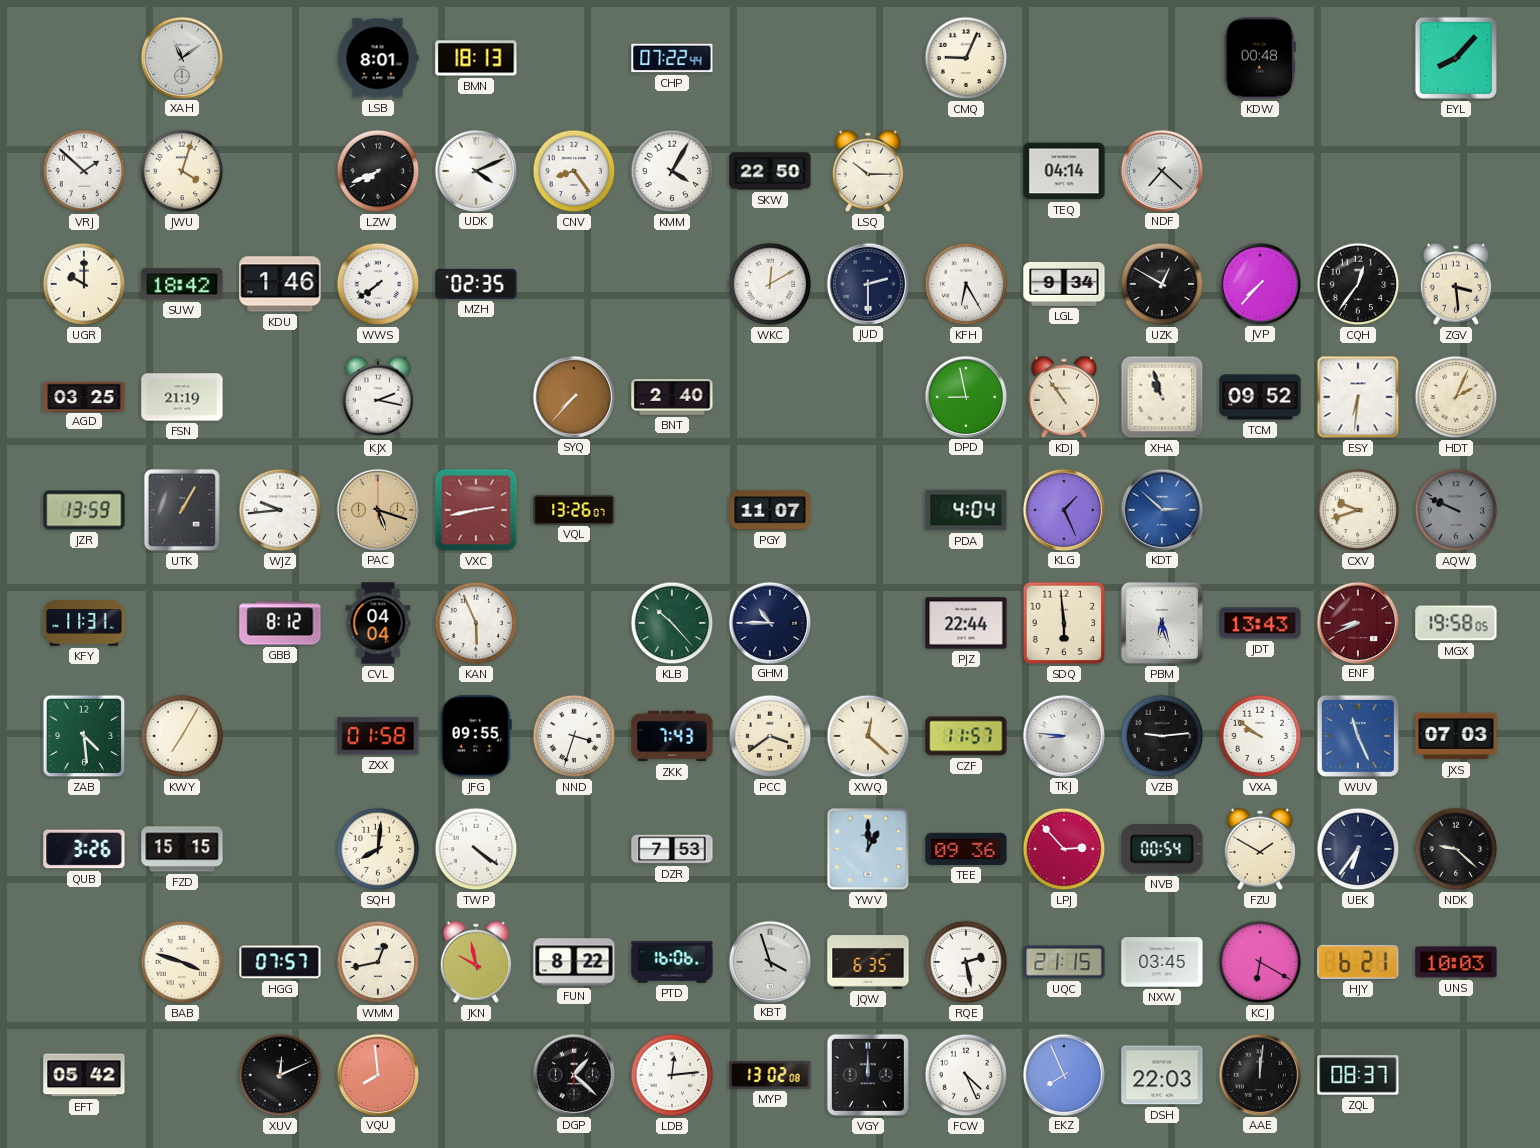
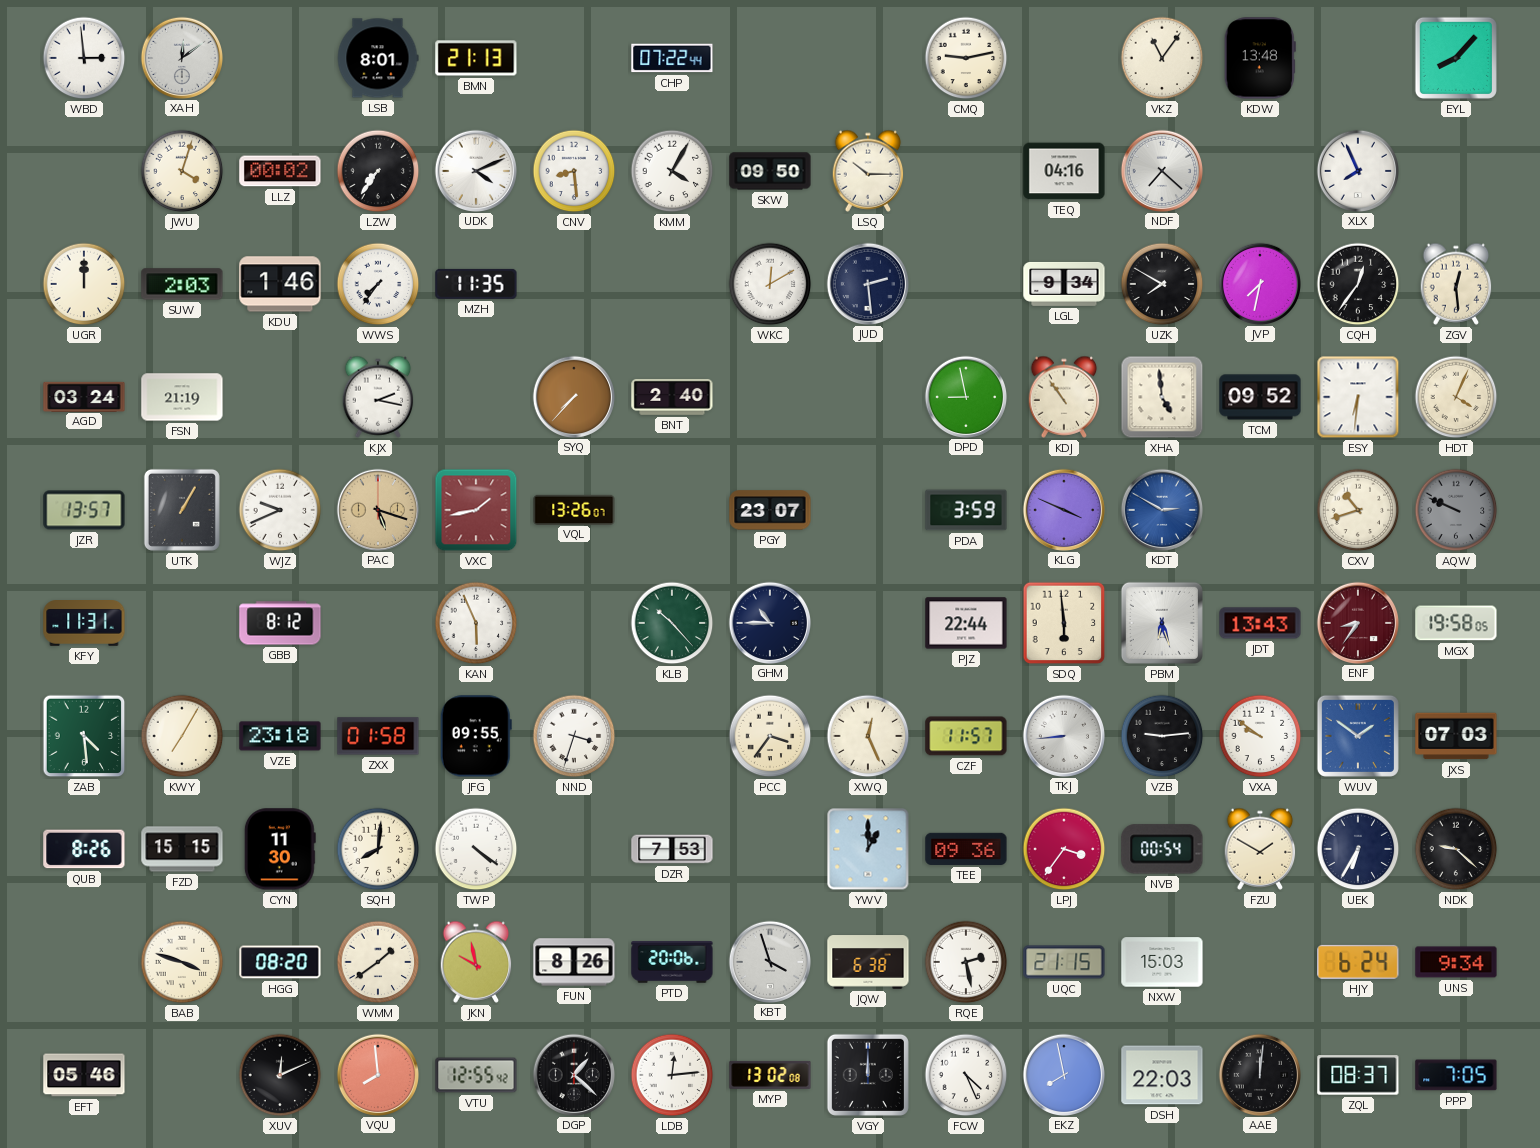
WBD: none -> 2:59 (84, 58)
XAH: 11:09 -> 12:09 (181, 57)
BMN: 18:13 -> 21:13 (476, 58)
CMQ: 9:04 -> 9:13 (966, 58)
VKZ: none -> 11:06 (1162, 58)
KDW: 00:48 -> 13:48 (1260, 58)
VRJ: 1:52 -> none (84, 171)
LLZ: none -> 00:02 (280, 171)
LZW: 7:41 -> 7:36 (378, 171)
CNV: 8:24 -> 8:29 (574, 171)
SKW: 22:50 -> 09:50 (770, 171)
TEQ: 04:14 -> 04:16 (1064, 171)
XLX: none -> 7:56 (1357, 170)
UGR: 10:00 -> 12:00 (84, 284)
SUW: 18:42 -> 2:03 (182, 284)
WWS: 7:39 -> 7:36 (378, 284)
MZH: 02:35 -> 11:35 (476, 284)
JUD: 2:30 -> 2:29 (867, 283)
KFH: 6:25 -> none (966, 284)
UZK: 12:50 -> 7:50 (1162, 284)
JVP: 7:37 -> 7:32 (1259, 283)
ZGV: 3:29 -> 12:29 (1456, 284)
AGD: 03:25 -> 03:24 (84, 396)
XHA: 10:57 -> 4:59 (1162, 397)
HDT: 2:04 -> 4:04 (1456, 397)
JZR: 13:59 -> 13:57 (84, 510)
WJZ: 9:44 -> 9:41 (280, 510)
VXC: 2:43 -> 1:43 (476, 510)
PGY: 11:07 -> 23:07 (770, 510)
PDA: 4:04 -> 3:59 (966, 510)
KLG: 1:26 -> 3:49 (1063, 509)
KDT: 2:52 -> 2:50 (1161, 509)
CXV: 9:42 -> 10:42 (1358, 510)
CVL: 04:04 -> none (378, 623)
ENF: 8:41 -> 8:36 (1357, 622)
VZE: none -> 23:18 (280, 736)
ZKK: 7:43 -> none (672, 736)
PCC: 3:39 -> 3:36 (770, 736)
XWQ: 12:22 -> 12:26 (868, 736)
TKJ: 8:46 -> 8:44 (1063, 735)
WUV: 11:26 -> 1:51 (1358, 736)
QUB: 3:26 -> 8:26 (84, 849)
CYN: none -> 11:30 (280, 849)
LPJ: 2:53 -> 3:36 (1064, 849)
UEK: 6:36 -> 6:35 (1358, 849)
HGG: 07:57 -> 08:20 (280, 962)
WMM: 12:43 -> 1:39 (378, 962)
FUN: 8:22 -> 8:26 (574, 962)
PTD: 16:06 -> 20:06 (672, 962)
JQW: 6:35 -> 6:38 (868, 962)
NXW: 03:45 -> 15:03 (1162, 962)
KCJ: 6:20 -> none (1260, 962)
HJY: 6:21 -> 6:24 (1358, 962)
UNS: 10:03 -> 9:34 (1456, 962)
EFT: 05:42 -> 05:46 (84, 1075)
VTU: none -> 12:55 (476, 1075)
EKZ: 7:56 -> 7:58 (1063, 1074)
PPP: none -> 7:05 (1456, 1075)
